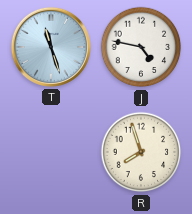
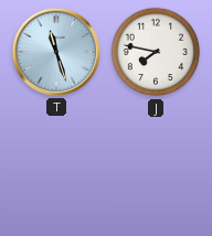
J: 4:47 -> 7:47 (156, 52)
R: 7:57 -> none (141, 152)
